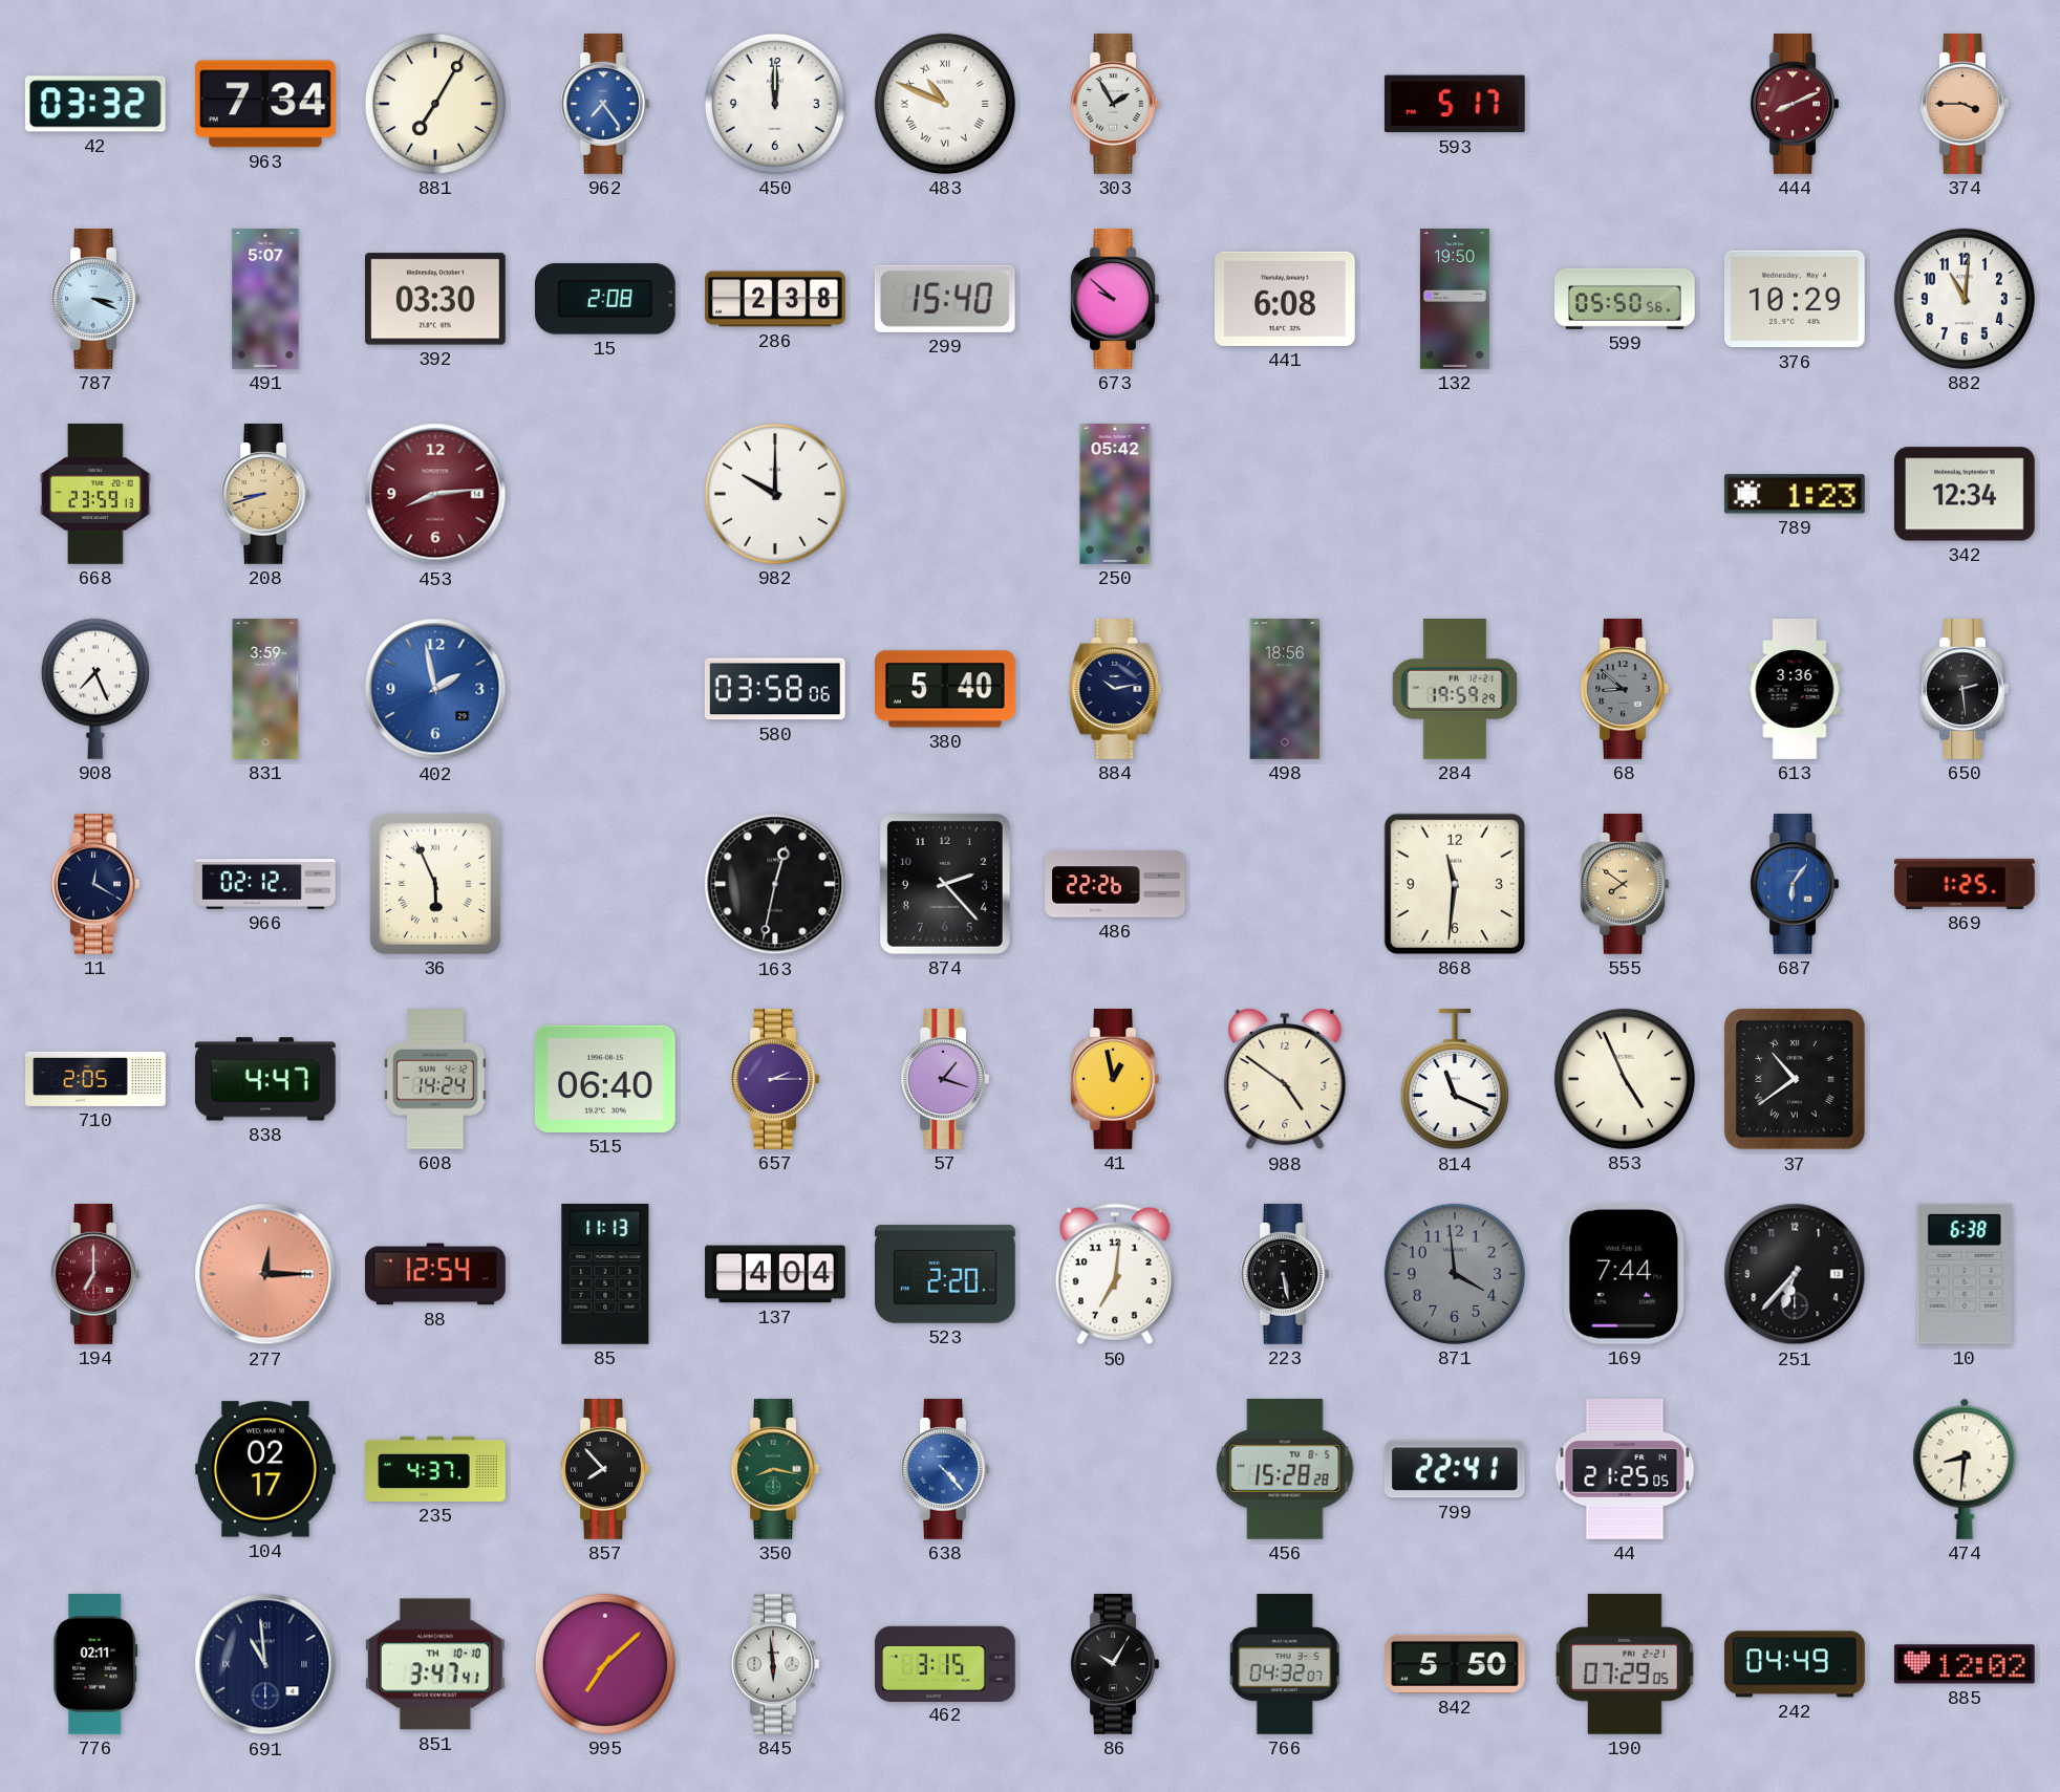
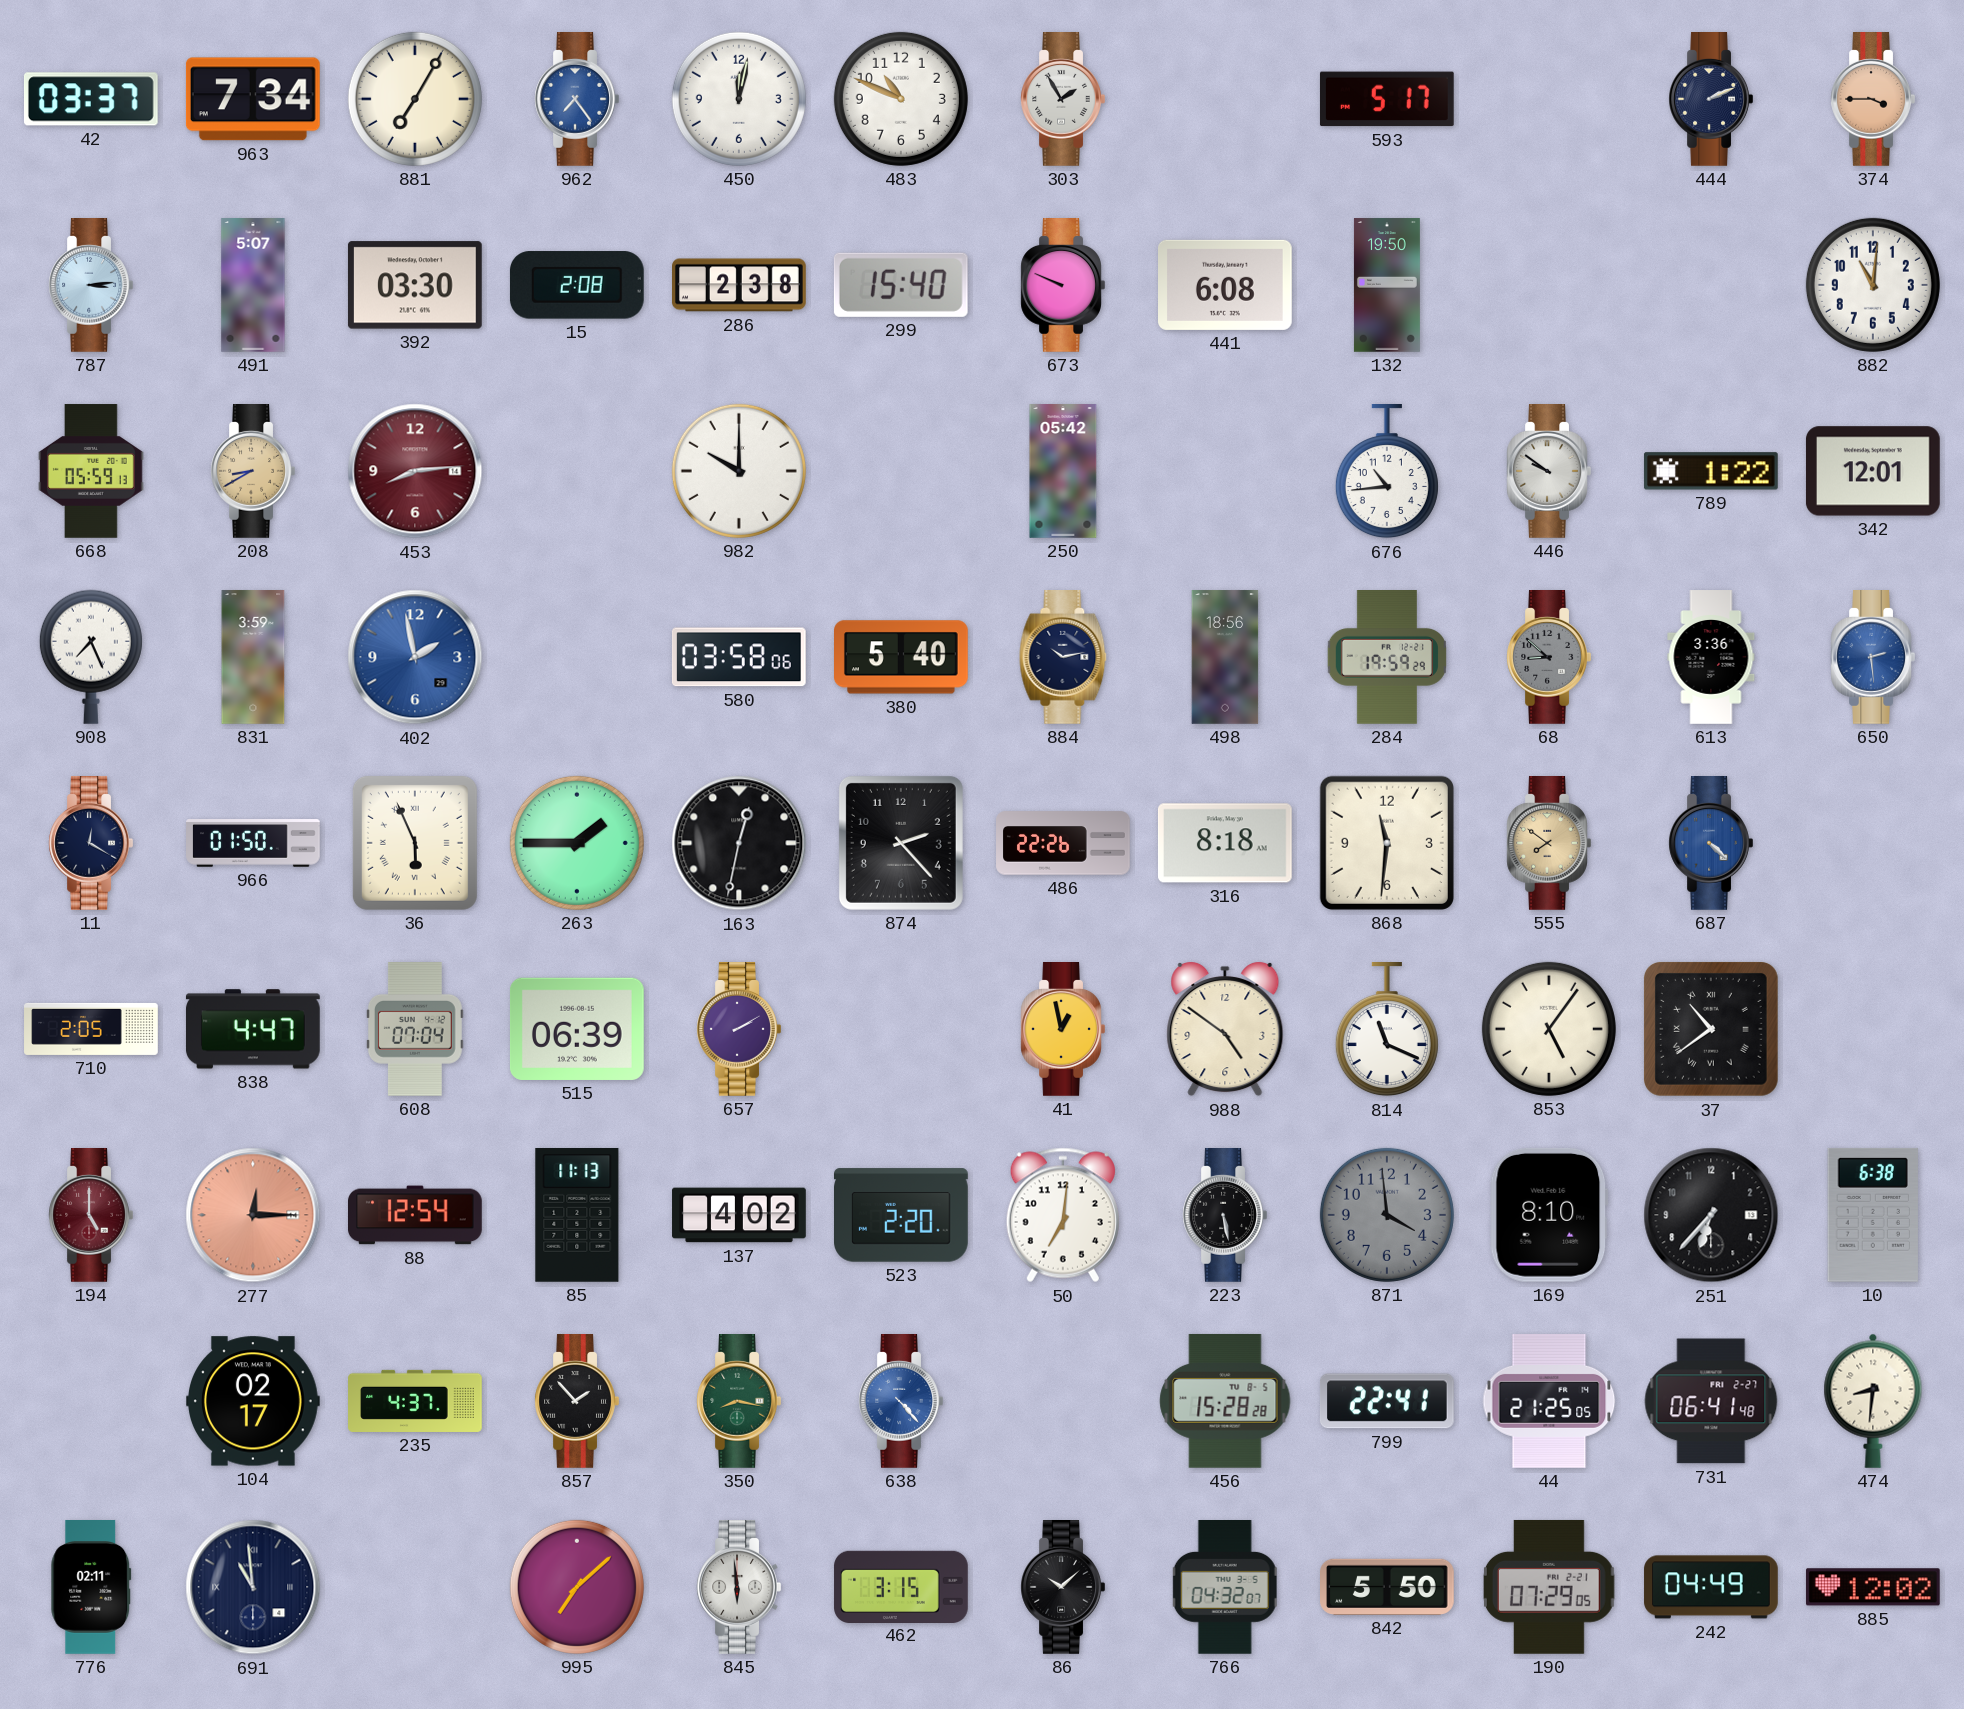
42: 03:32 -> 03:37 (91, 99)
450: 12:00 -> 12:02 (739, 99)
483 numerals: Roman -> Arabic (901, 99)
444: 8:11 -> 2:11 (1711, 100)
444 dial: burgundy -> navy (1711, 100)
787: 3:19 -> 3:14 (91, 286)
673: 9:52 -> 9:49 (1063, 286)
599: 05:50 -> none (1626, 299)
376: 10:29 -> none (1795, 299)
668: 23:59 -> 05:59 (91, 471)
208: 8:42 -> 8:40 (253, 472)
676: none -> 10:44 (1387, 472)
446: none -> 9:51 (1549, 472)
789: 1:23 -> 1:22 (1711, 471)
342: 12:34 -> 12:01 (1873, 471)
650 dial: black -> blue (1873, 658)
966: 02:12 -> 01:50 (253, 843)
263: none -> 1:45 (577, 843)
316: none -> 8:18 (1225, 843)
687: 6:06 -> 4:22 (1711, 844)
869: 1:25 -> none (1965, 884)
608: 14:24 -> 07:04 (415, 1030)
515: 06:40 -> 06:39 (577, 1029)
657: 2:15 -> 2:10 (739, 1030)
57: 1:18 -> none (945, 1080)
853: 4:56 -> 5:06 (1549, 1029)
194: 7:00 -> 5:00 (91, 1216)
137: 4:04 -> 4:02 (739, 1215)
169: 7:44 -> 8:10 (1549, 1215)
857: 7:53 -> 1:53 (577, 1402)
731: none -> 06:41 (1711, 1401)
851: 3:47 -> none (435, 1664)
86: 10:05 -> 10:08 (1063, 1588)
